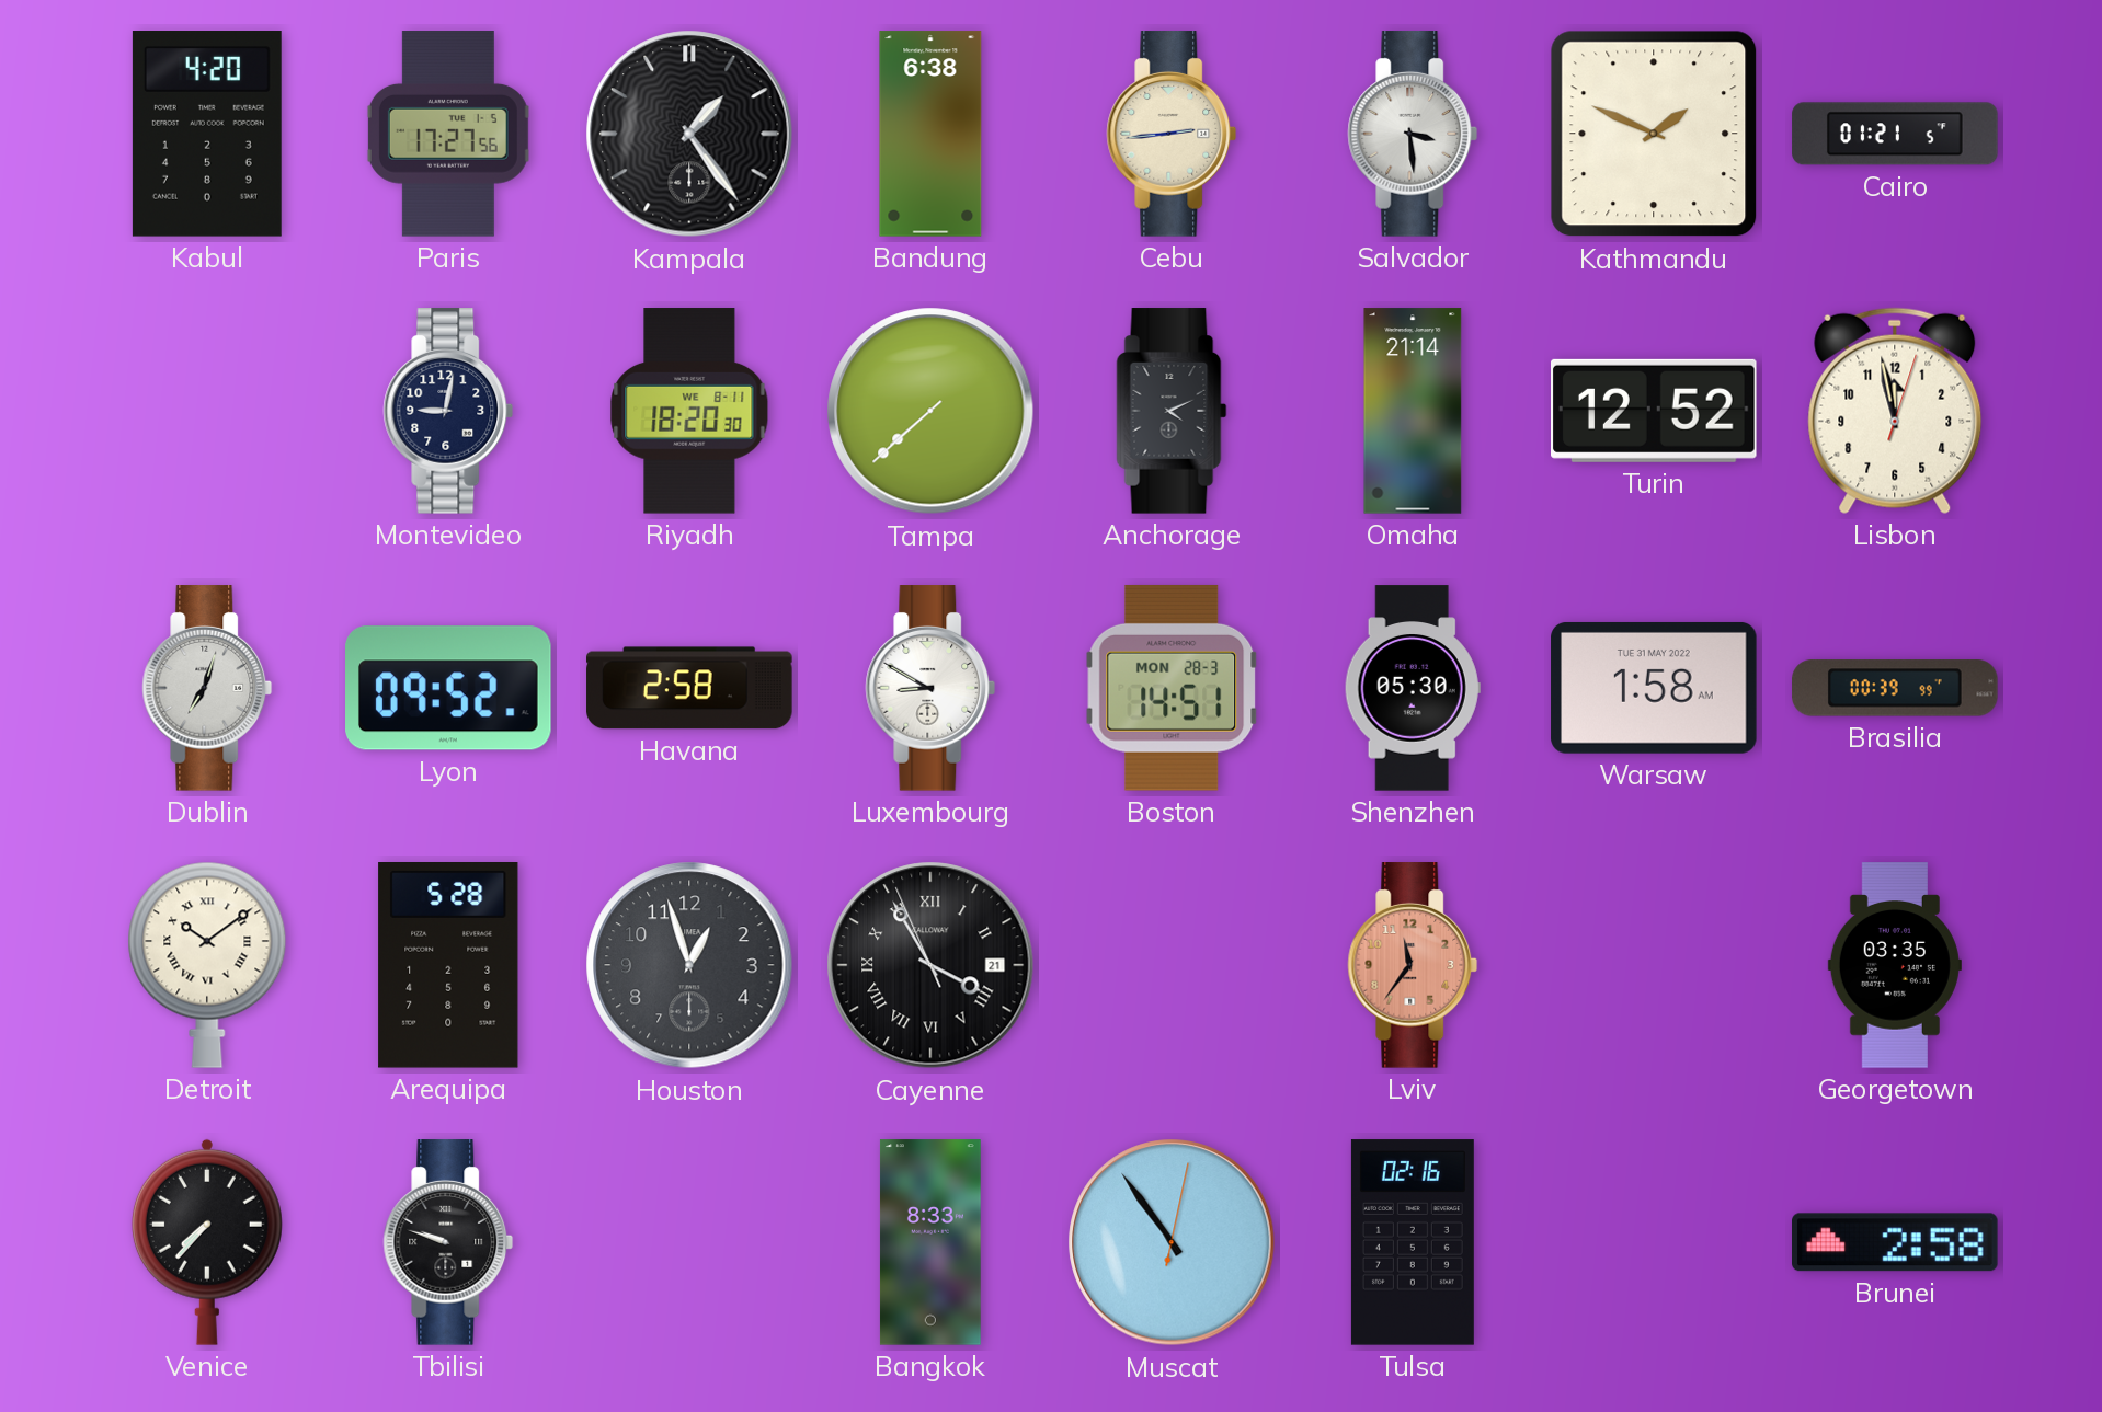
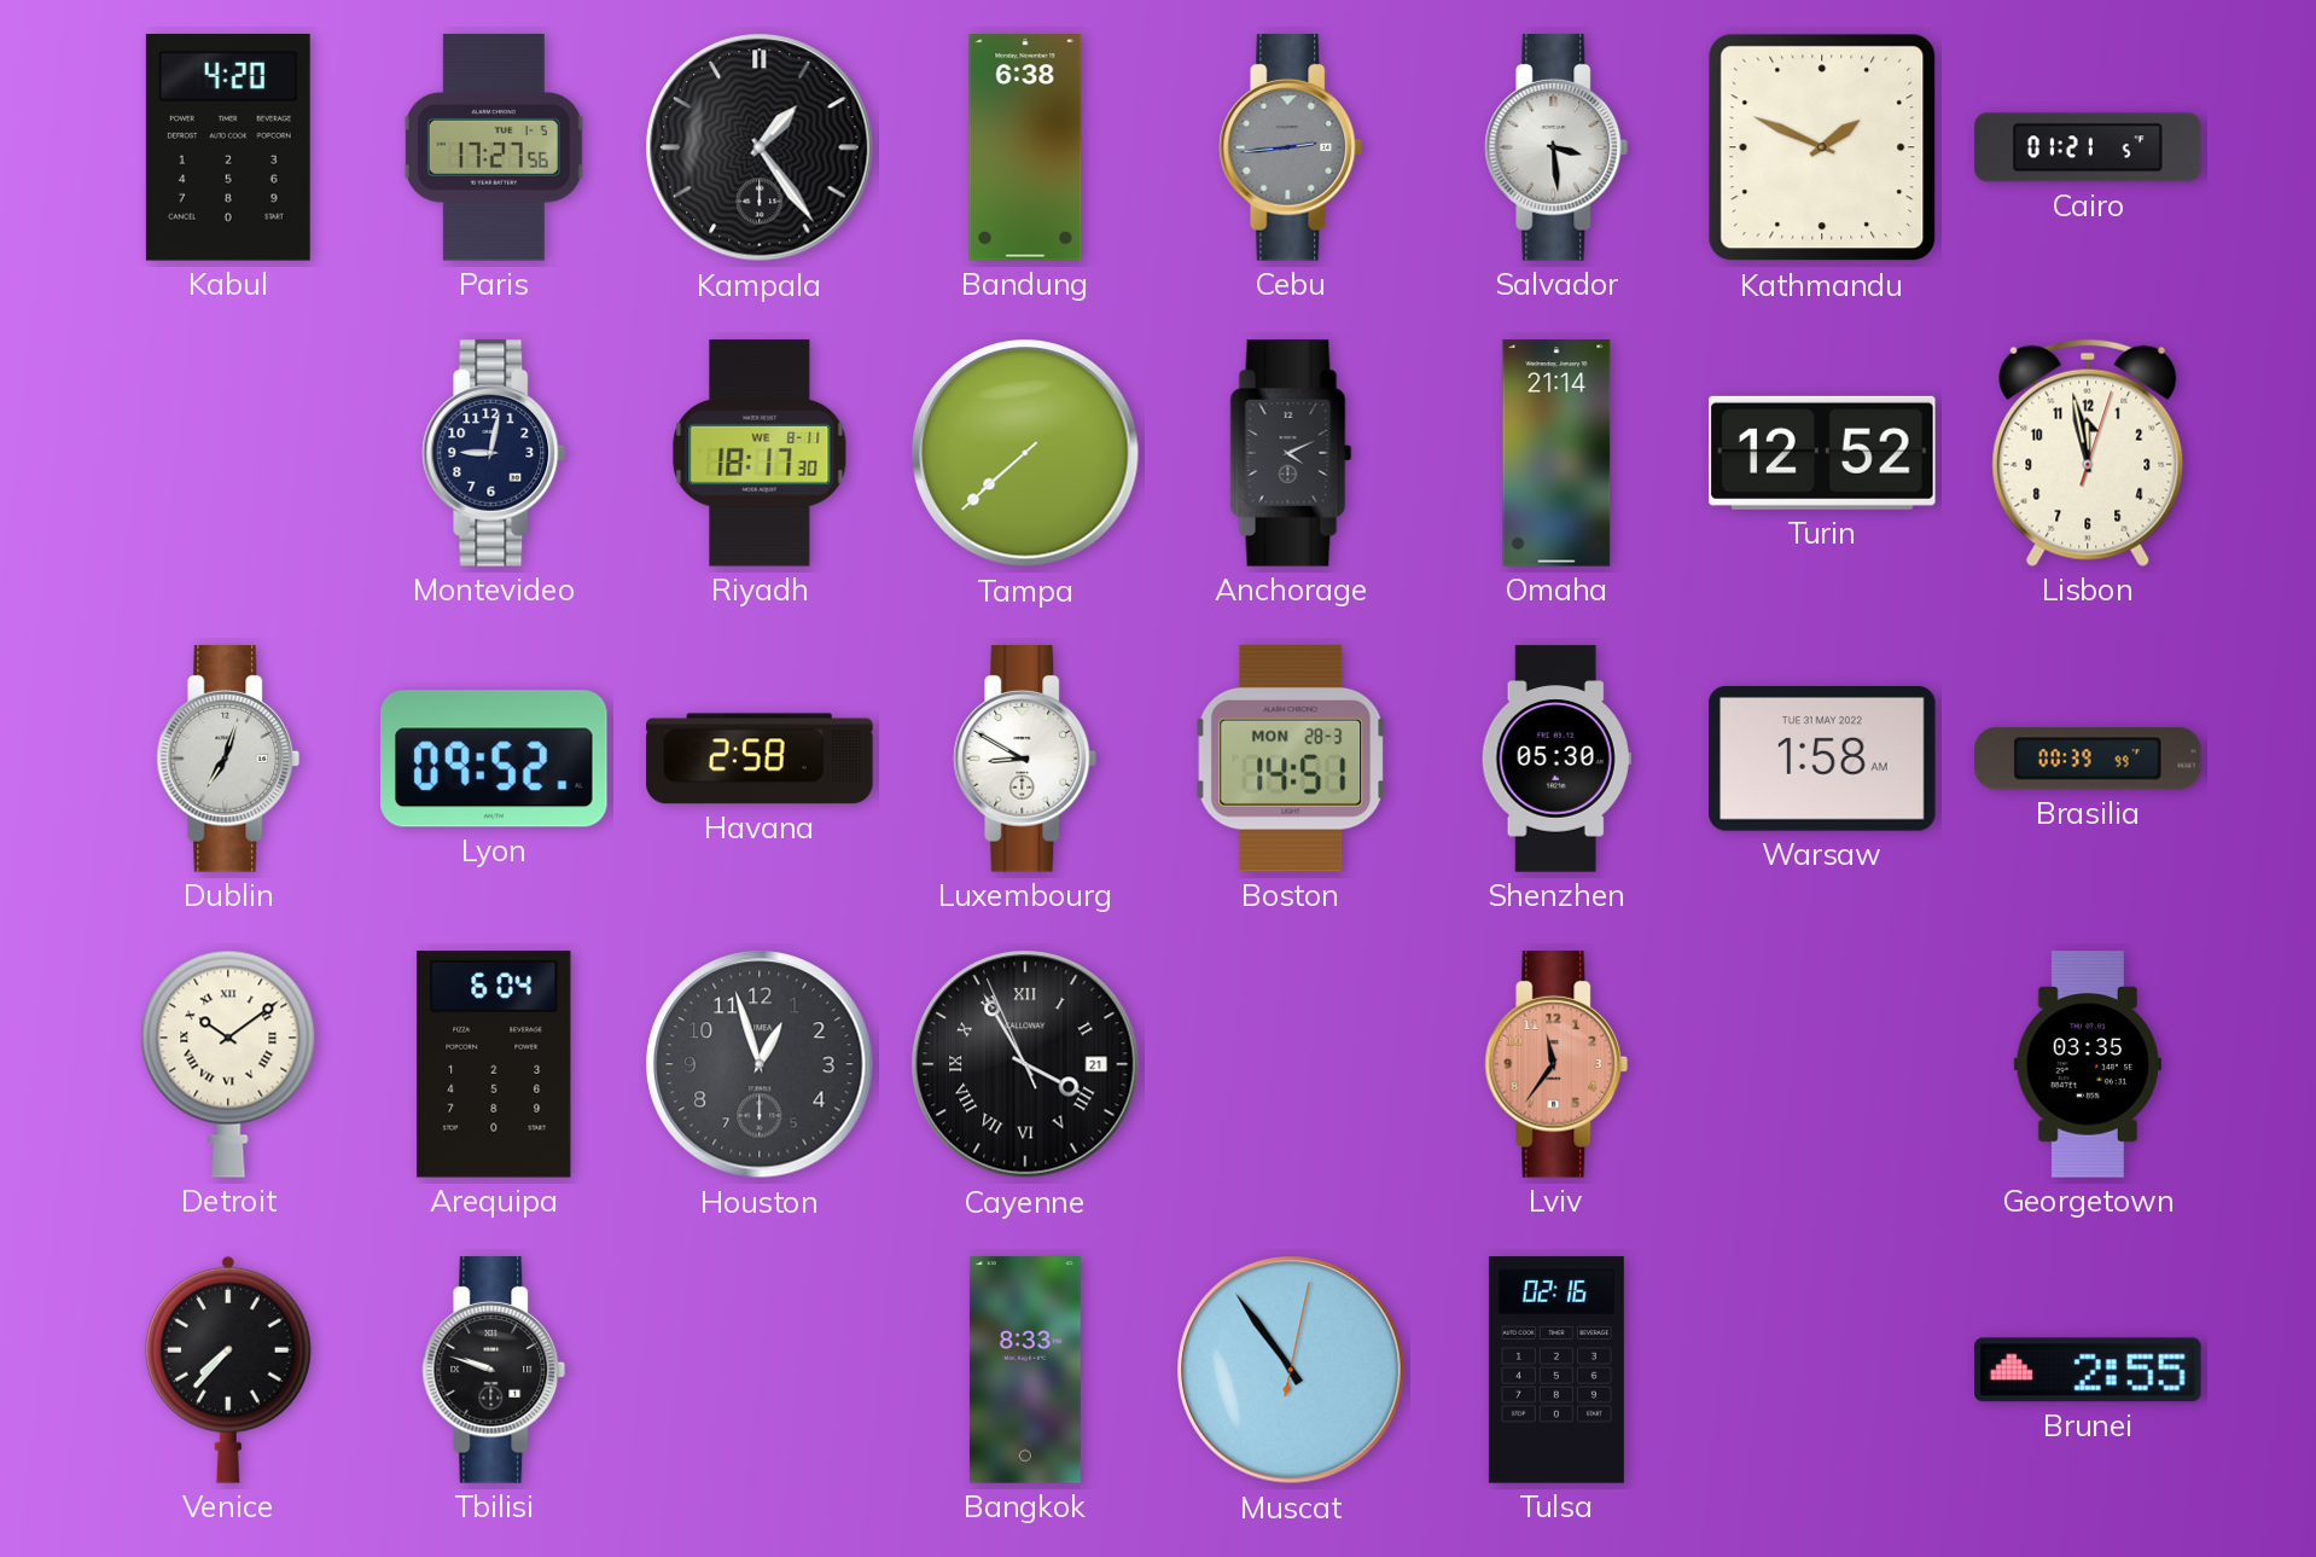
Cebu dial: cream -> grey (1291, 147)
Riyadh: 18:20 -> 18:17 (760, 453)
Arequipa: 5:28 -> 6:04 (494, 1065)
Brunei: 2:58 -> 2:55 (2089, 1370)
